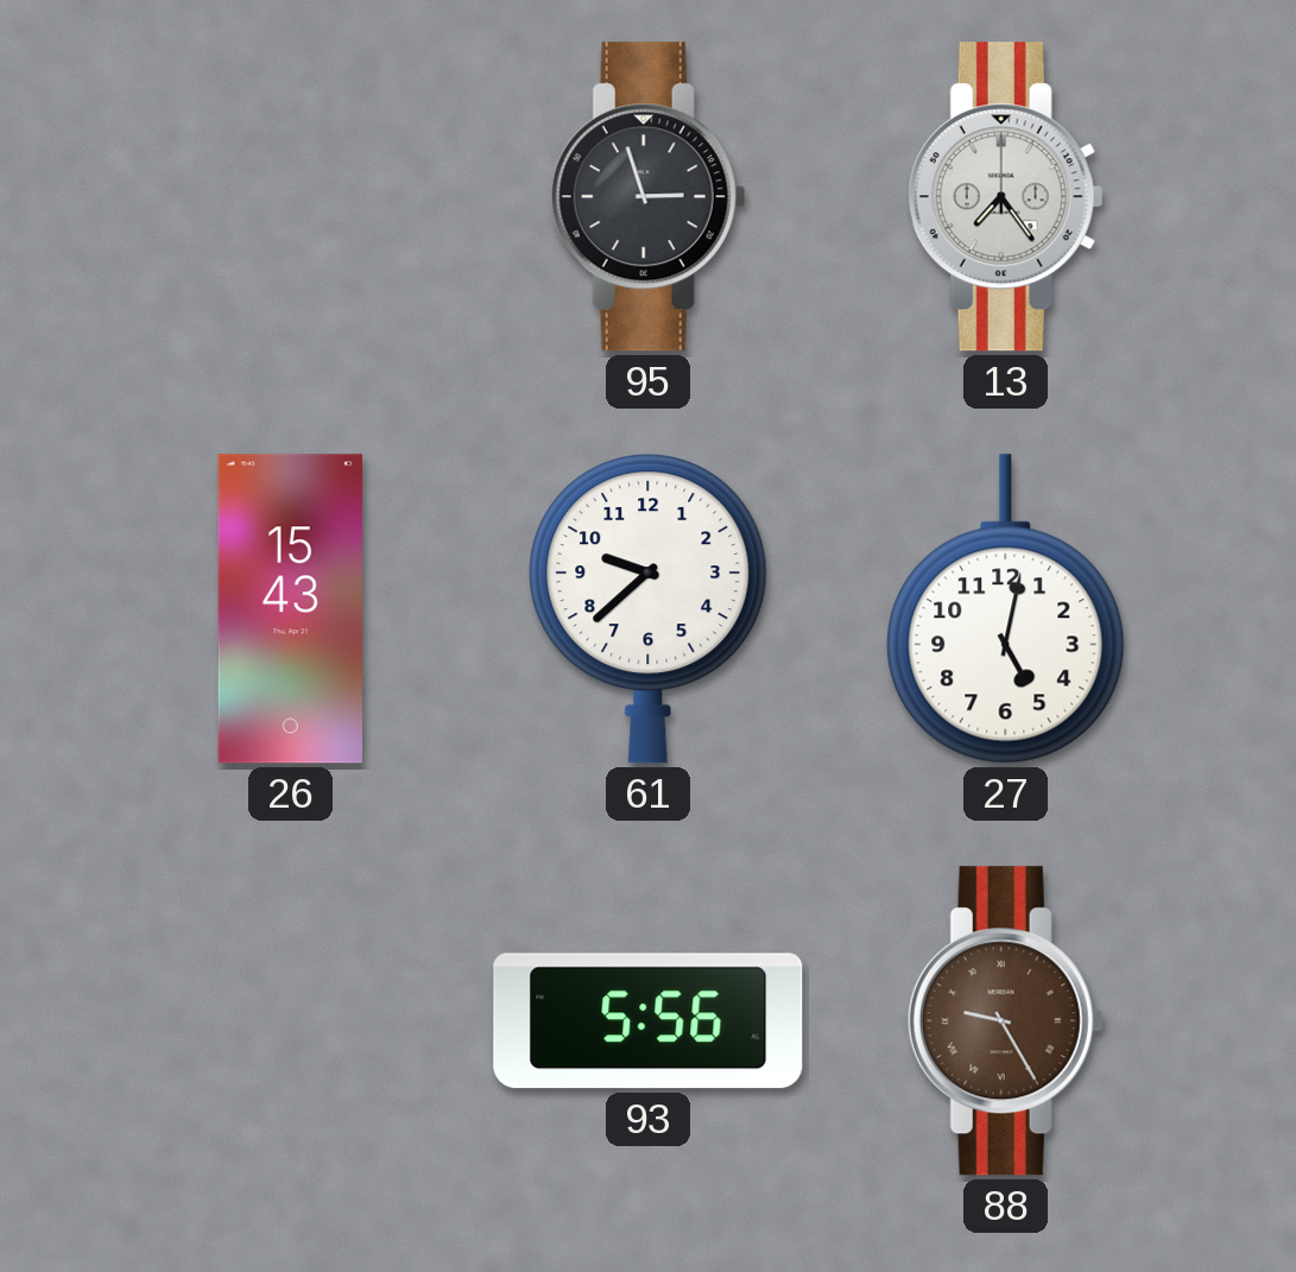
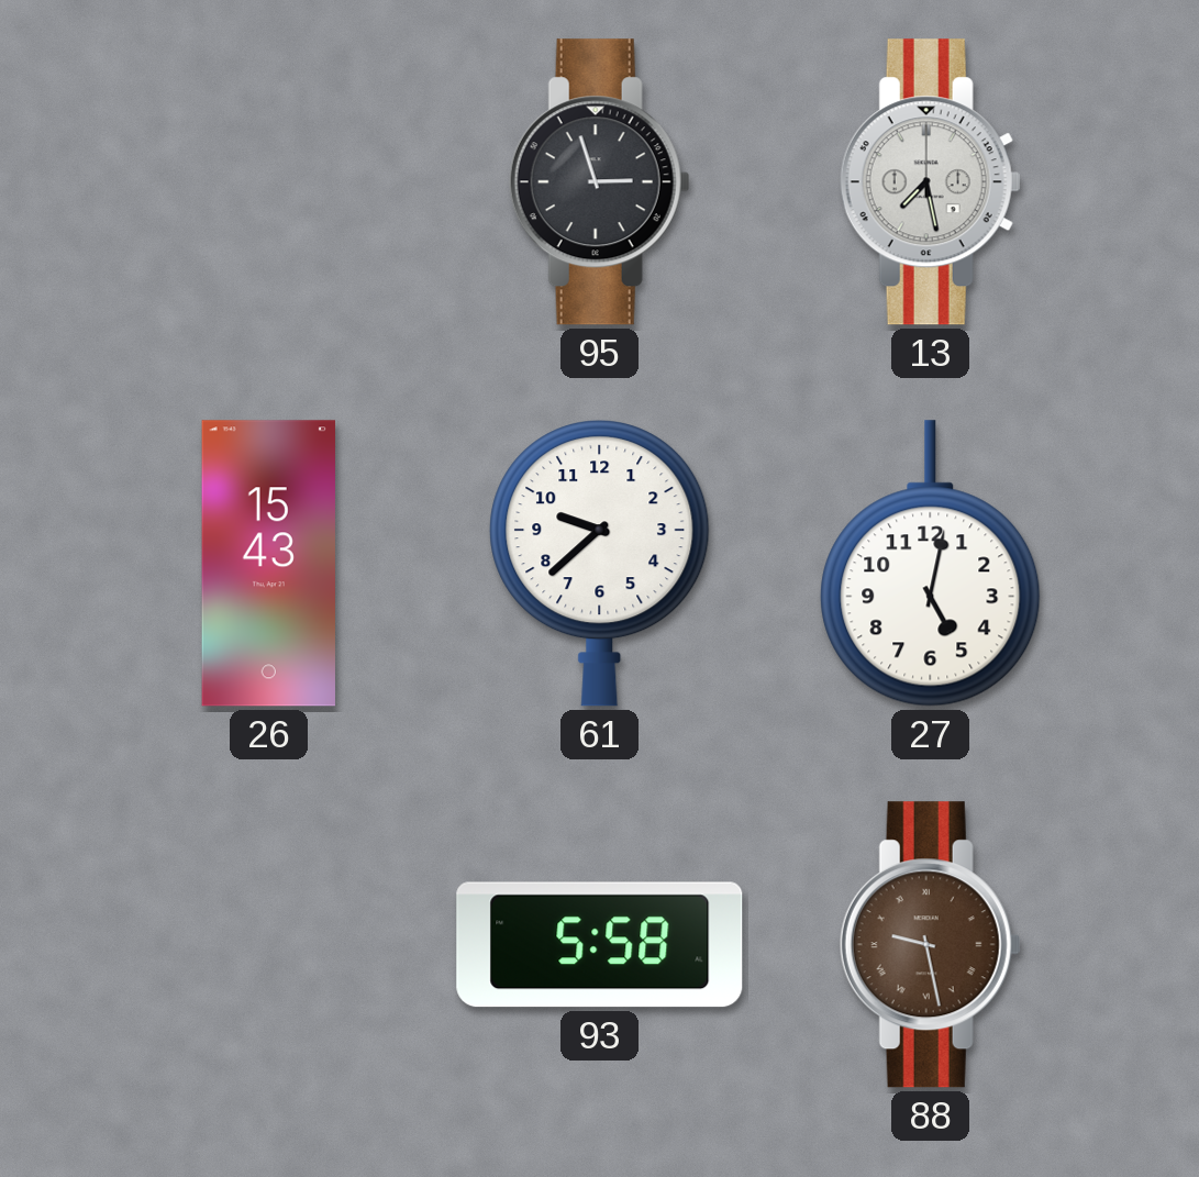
13: 7:24 -> 7:28 (930, 182)
93: 5:56 -> 5:58 (600, 945)
88: 9:25 -> 9:28 (930, 945)
